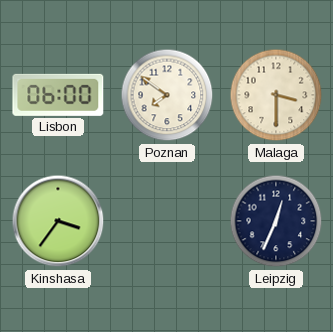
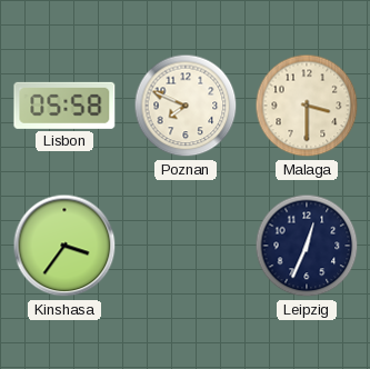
Lisbon: 06:00 -> 05:58 (64, 106)
Poznan: 7:51 -> 7:49 (186, 106)
